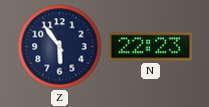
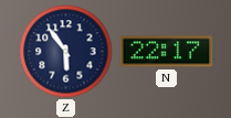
N: 22:23 -> 22:17 (167, 52)
